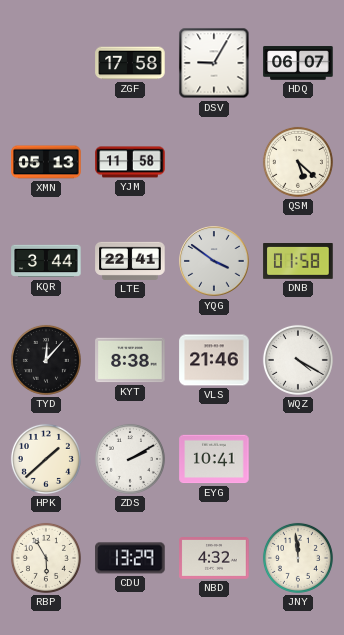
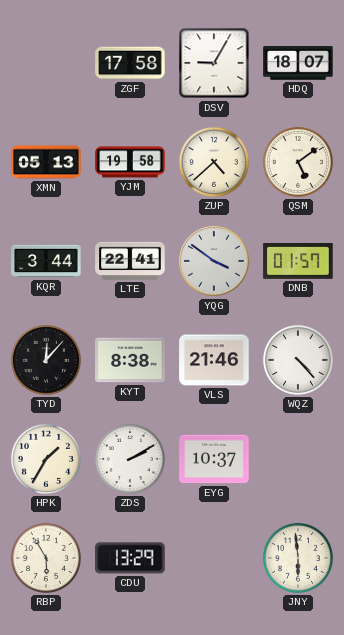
HDQ: 06:07 -> 18:07 (298, 63)
YJM: 11:58 -> 19:58 (130, 162)
ZUP: none -> 4:38 (214, 162)
QSM: 5:22 -> 5:09 (298, 162)
DNB: 01:58 -> 01:57 (298, 262)
WQZ: 4:20 -> 4:23 (298, 360)
HPK: 1:38 -> 1:35 (46, 459)
EYG: 10:41 -> 10:37 (214, 459)
NBD: 4:32 -> none (214, 559)
JNY: 11:59 -> 5:59 (298, 558)
